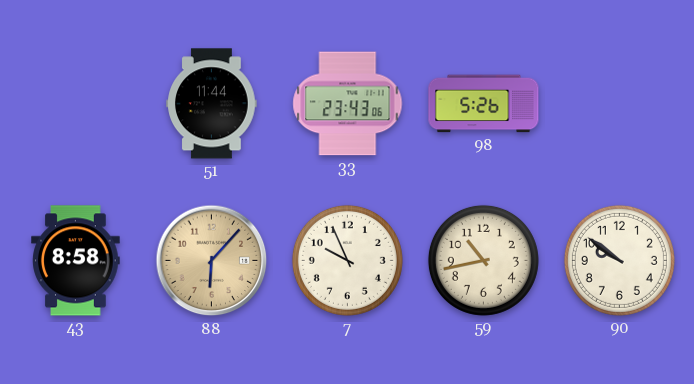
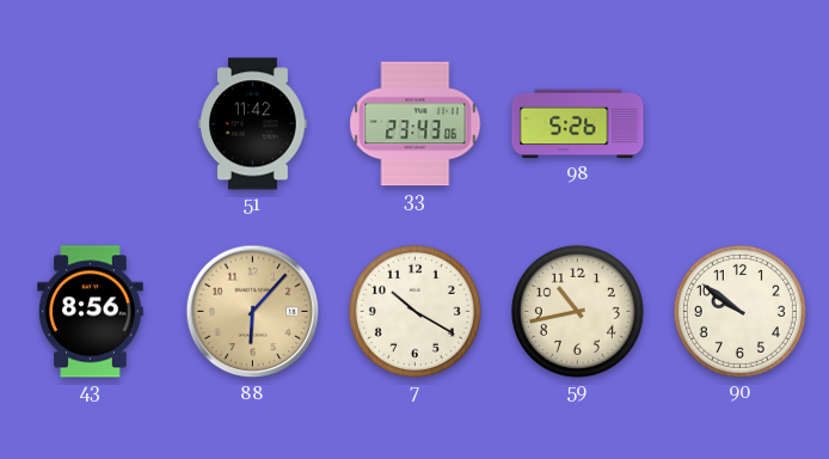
51: 11:44 -> 11:42 (253, 124)
43: 8:58 -> 8:56 (91, 312)
7: 9:56 -> 10:20 (414, 311)
